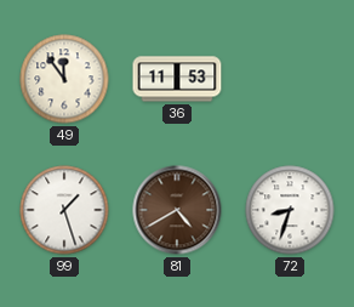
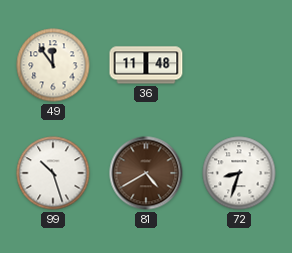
36: 11:53 -> 11:48 (146, 65)
99: 1:27 -> 10:27 (53, 173)
